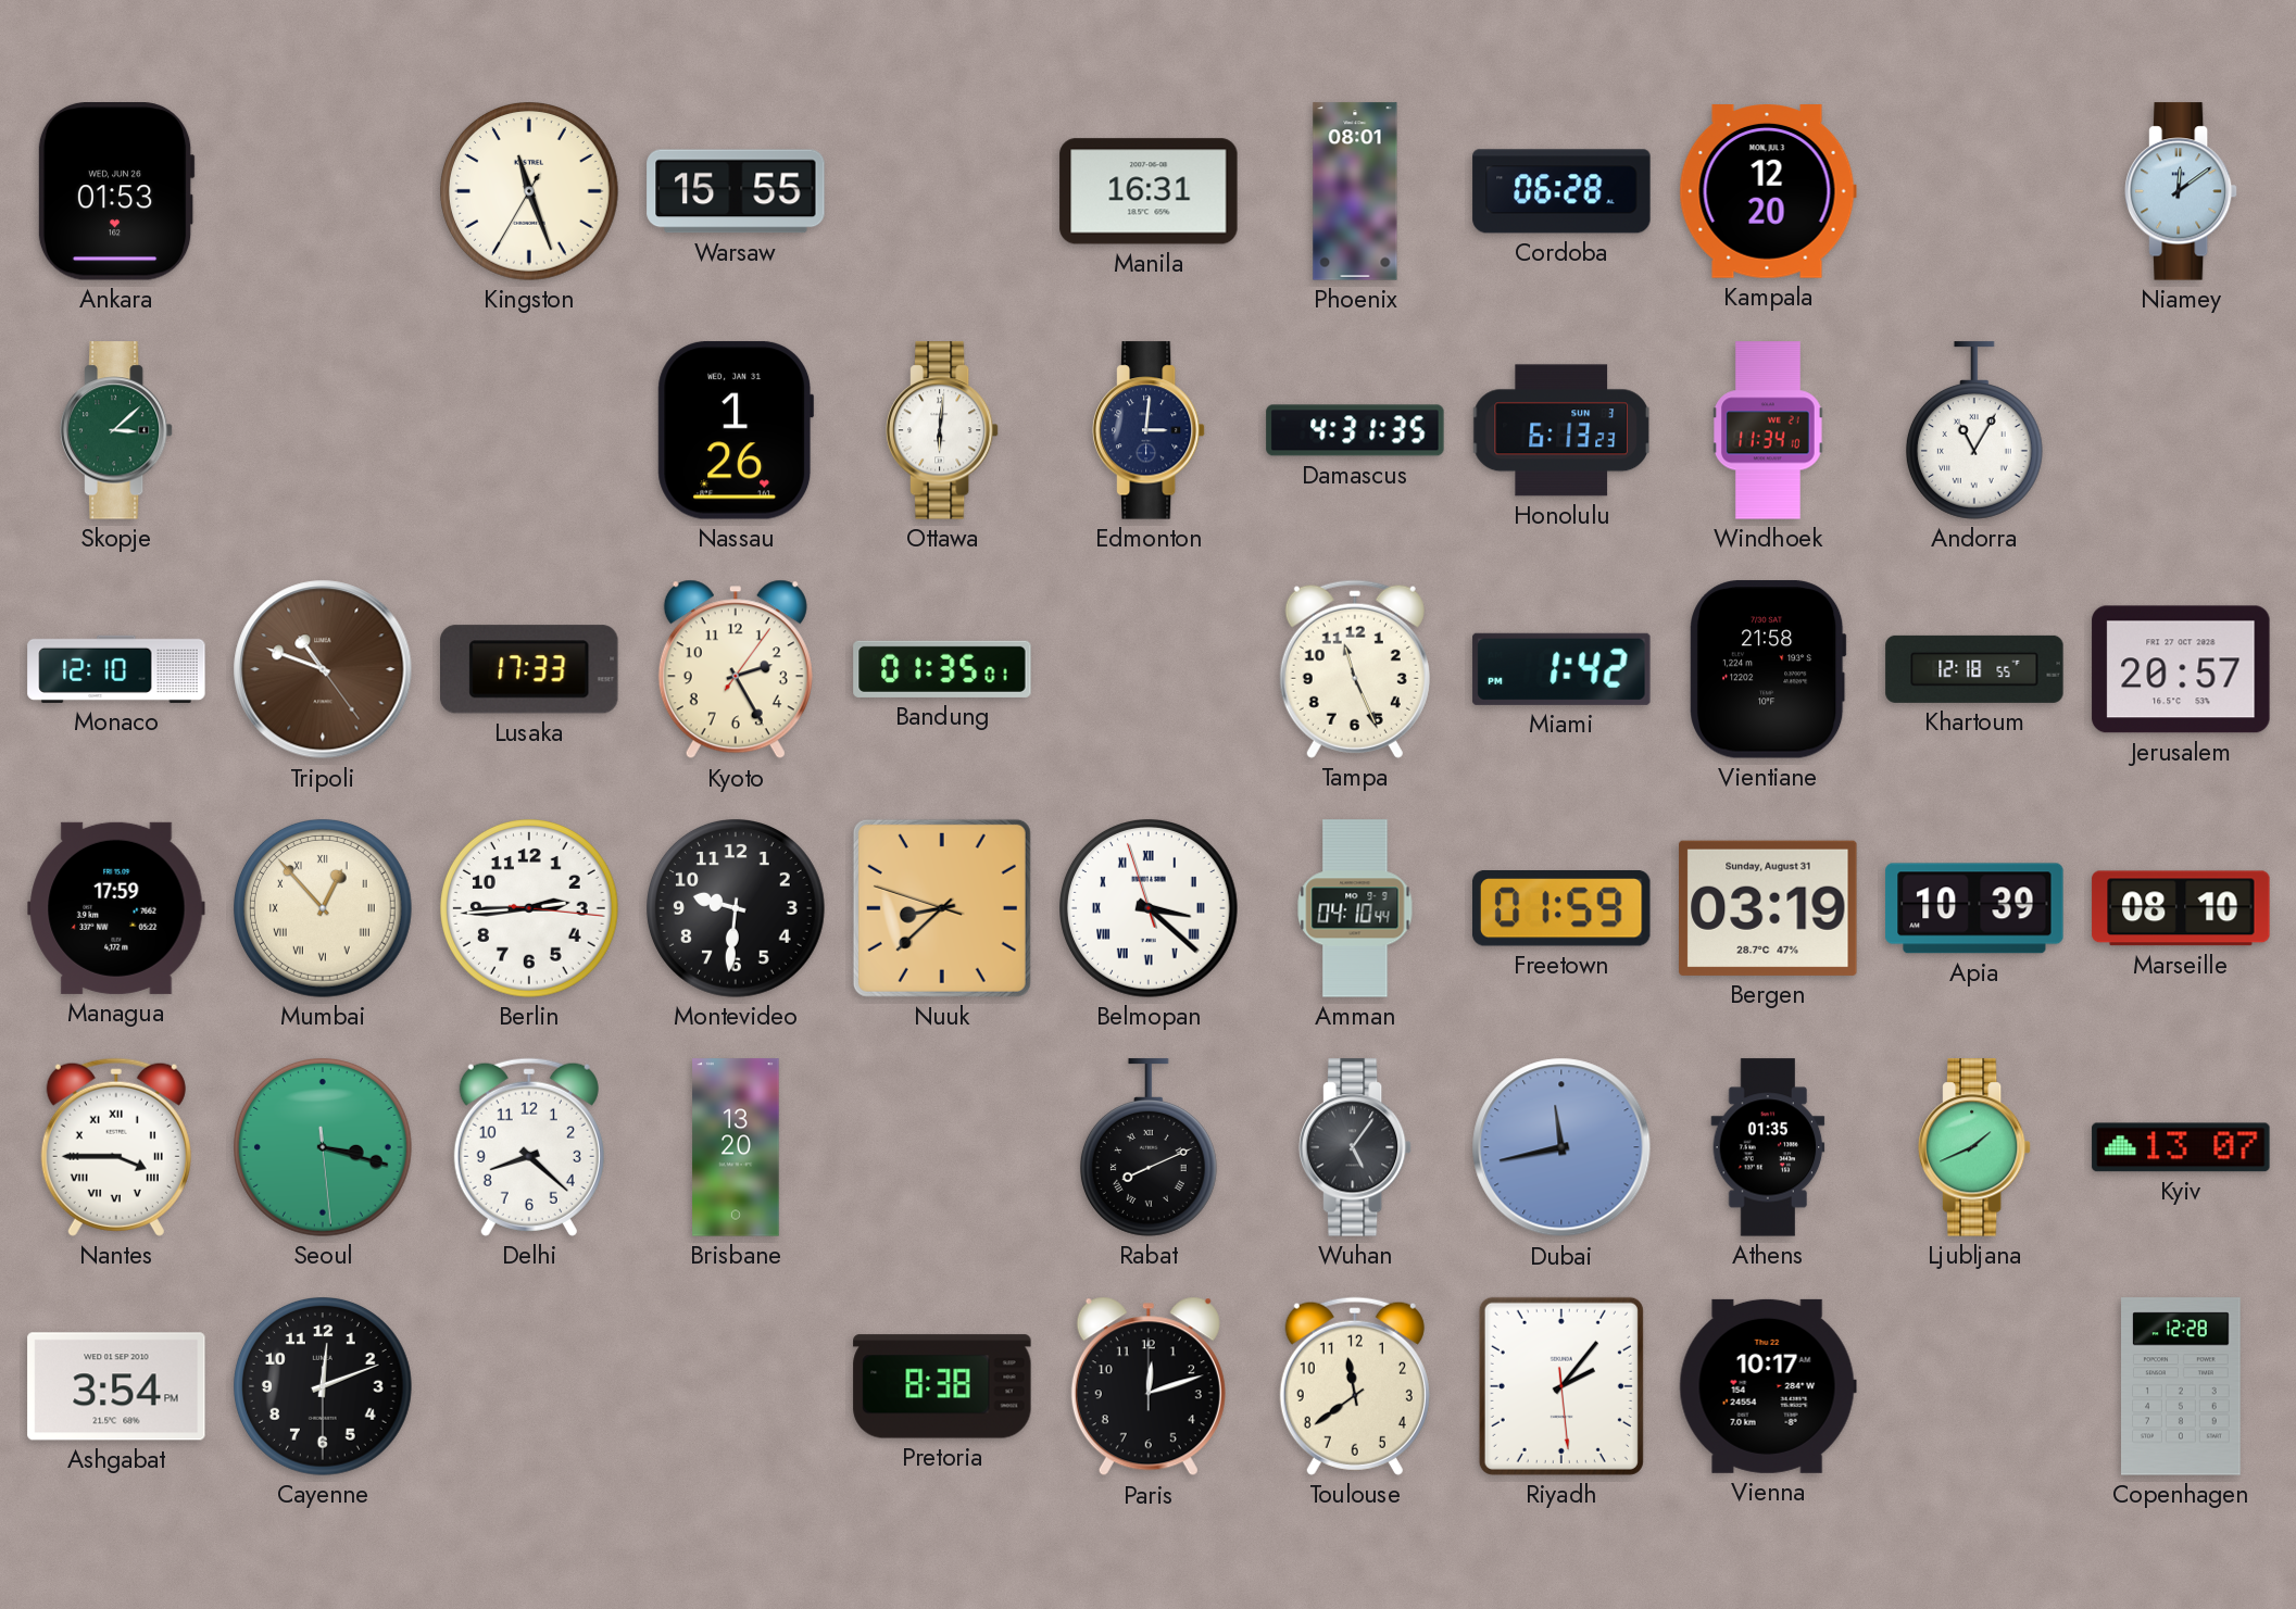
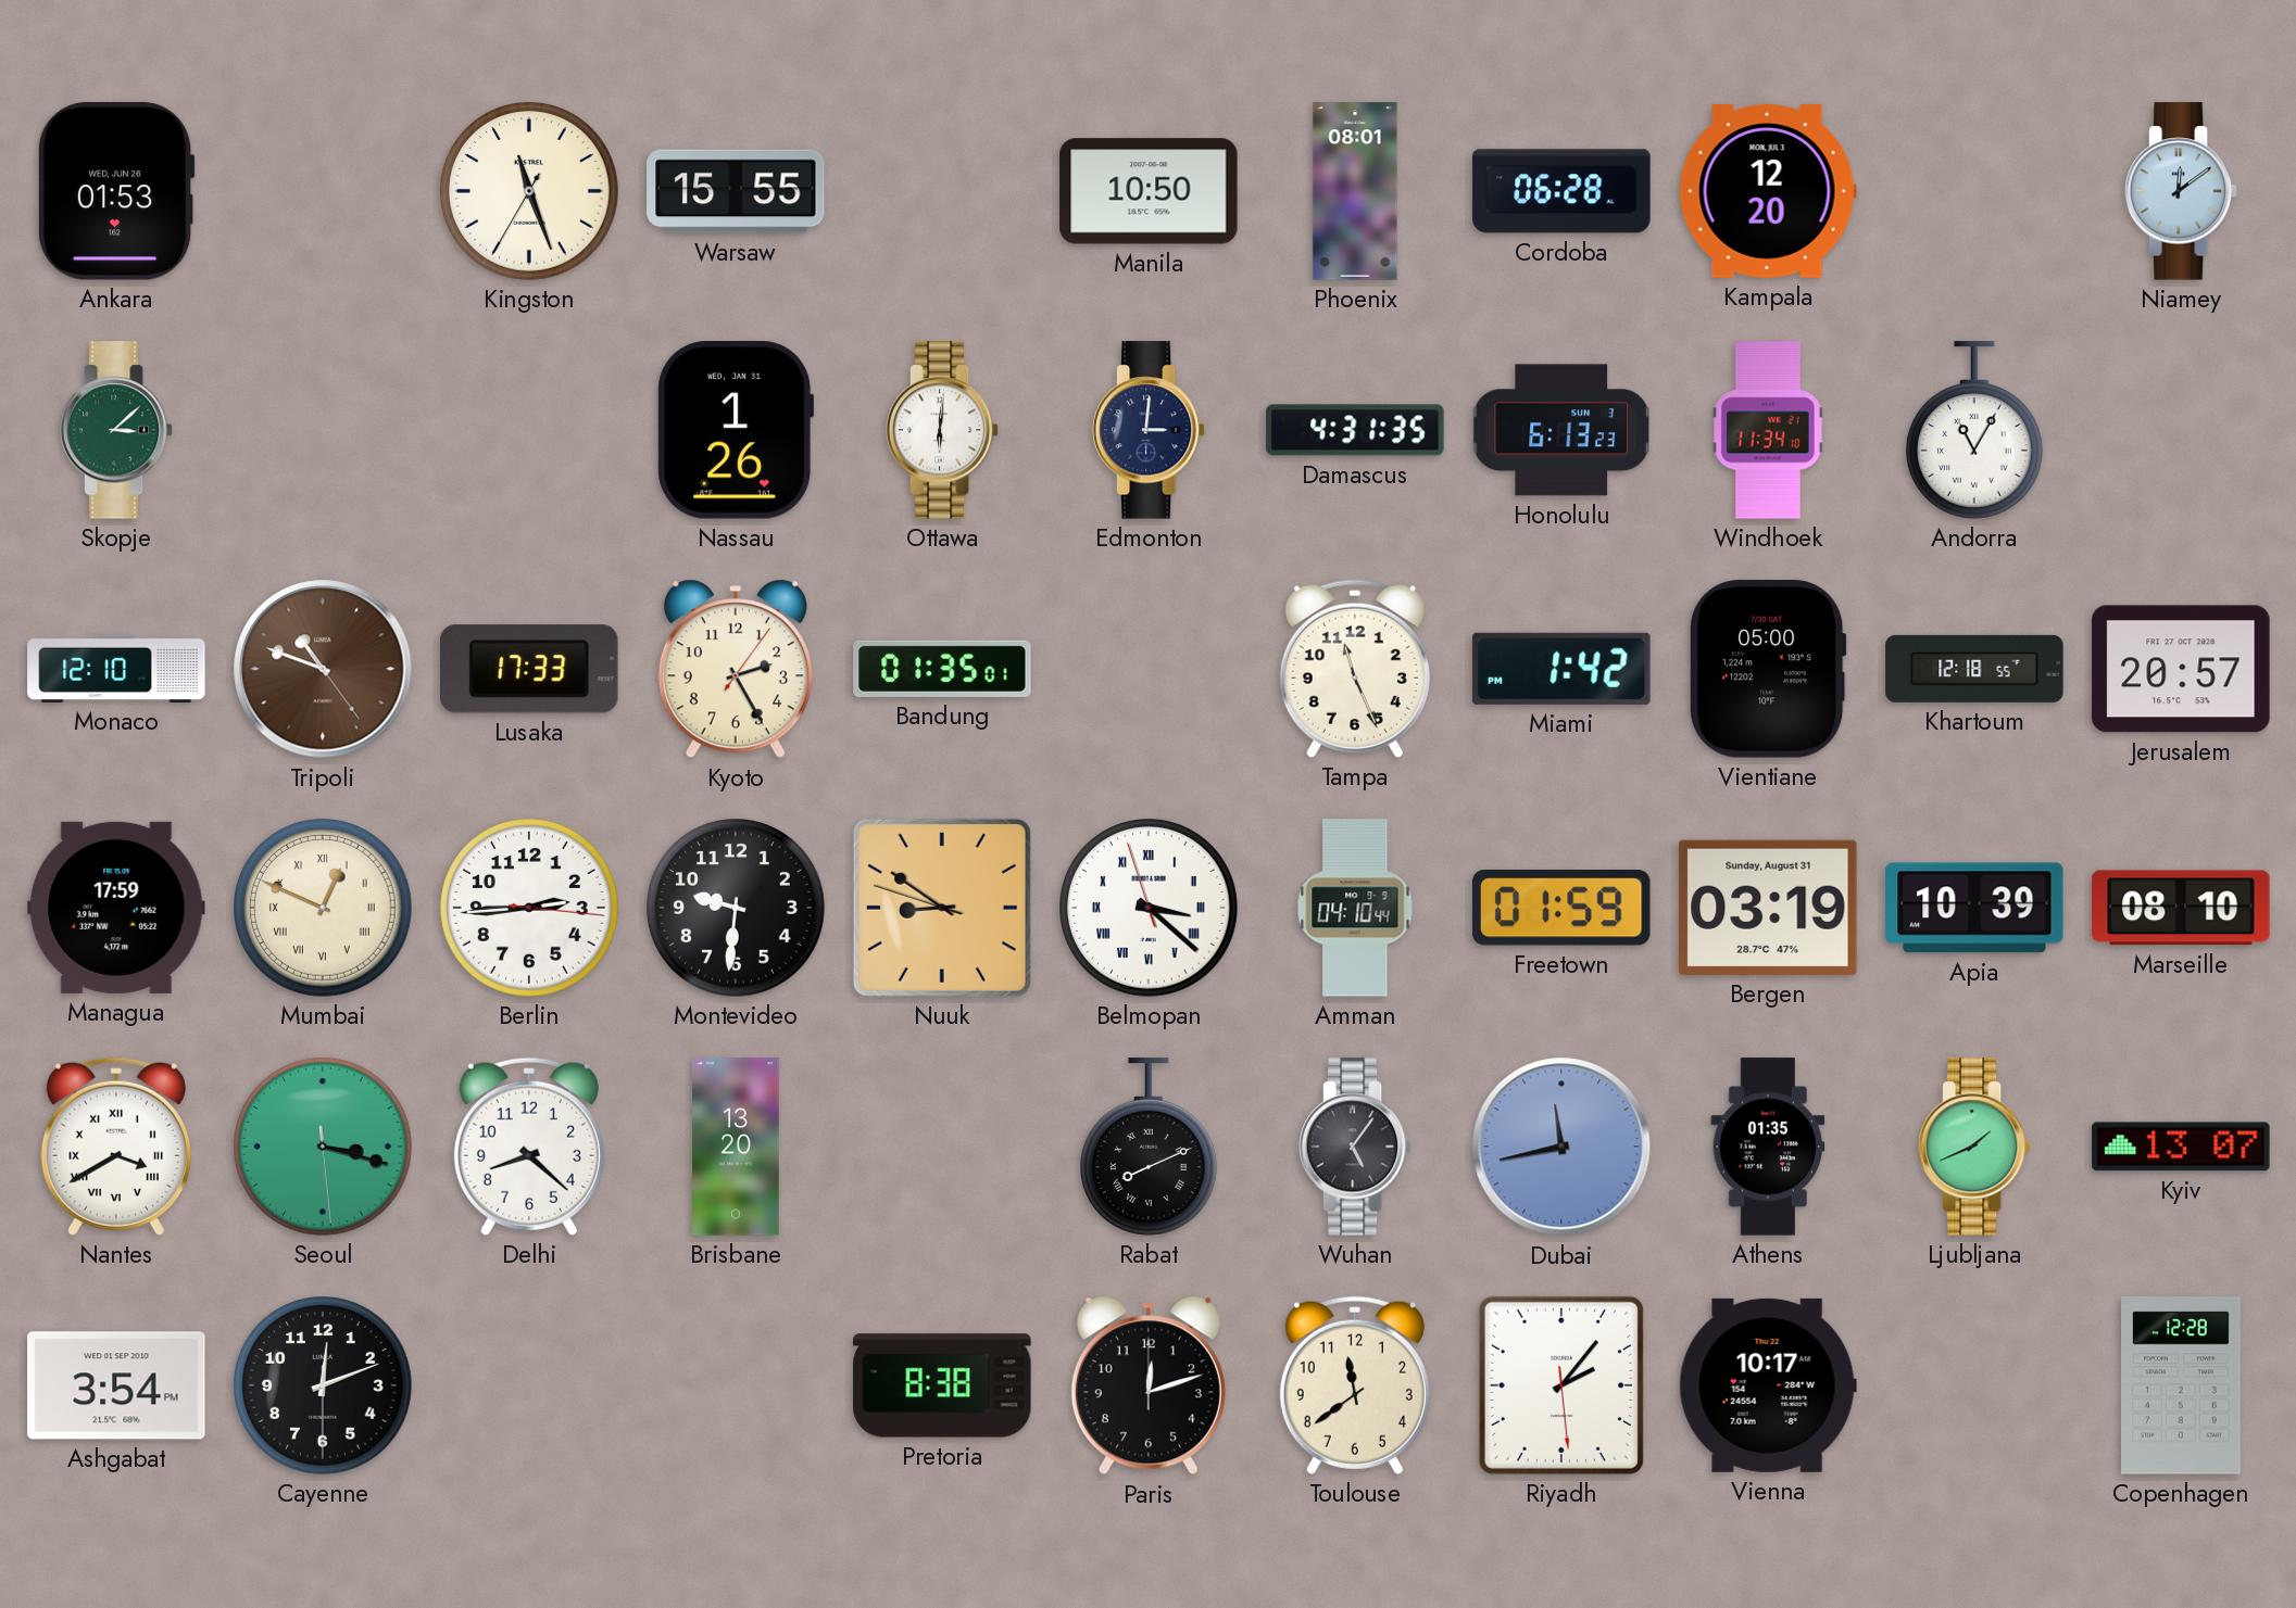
Manila: 16:31 -> 10:50 (1149, 191)
Vientiane: 21:58 -> 05:00 (1768, 669)
Mumbai: 12:53 -> 12:49 (324, 909)
Nuuk: 8:37 -> 8:50 (942, 908)
Nantes: 3:45 -> 3:40 (116, 1147)
